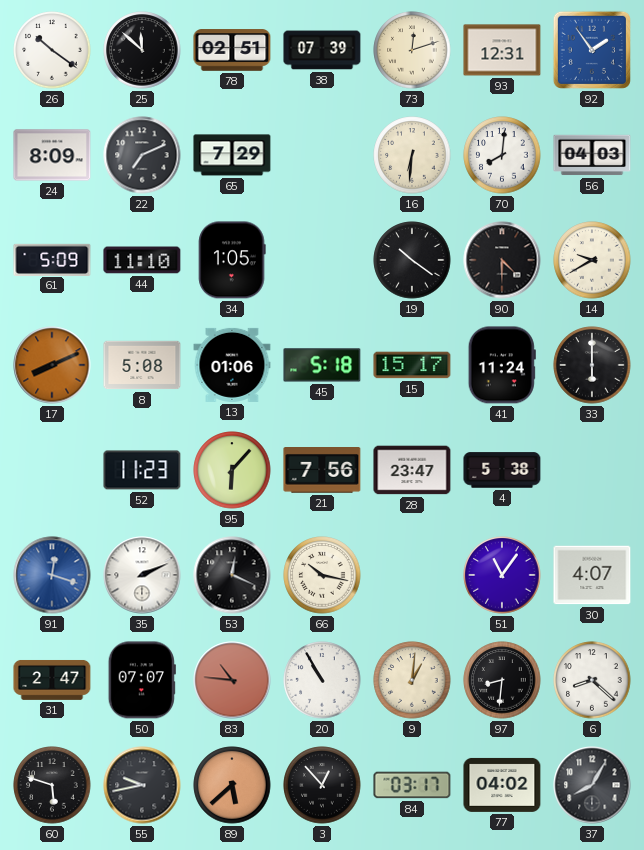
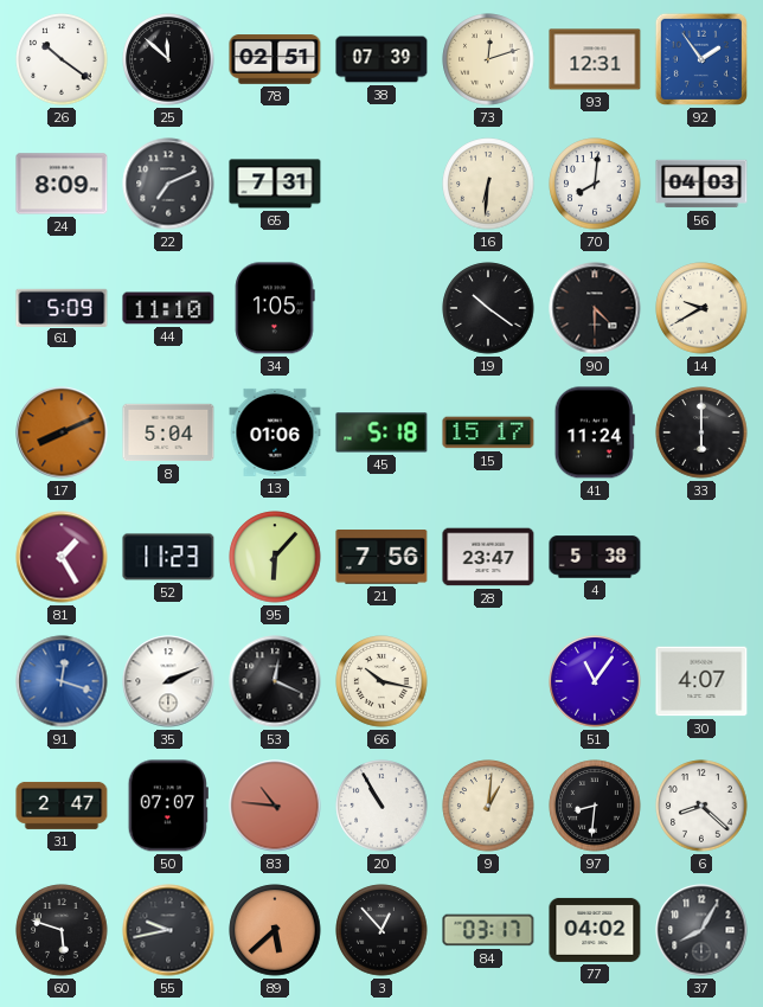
65: 7:29 -> 7:31 (275, 184)
8: 5:08 -> 5:04 (168, 432)
81: none -> 1:25 (62, 557)
